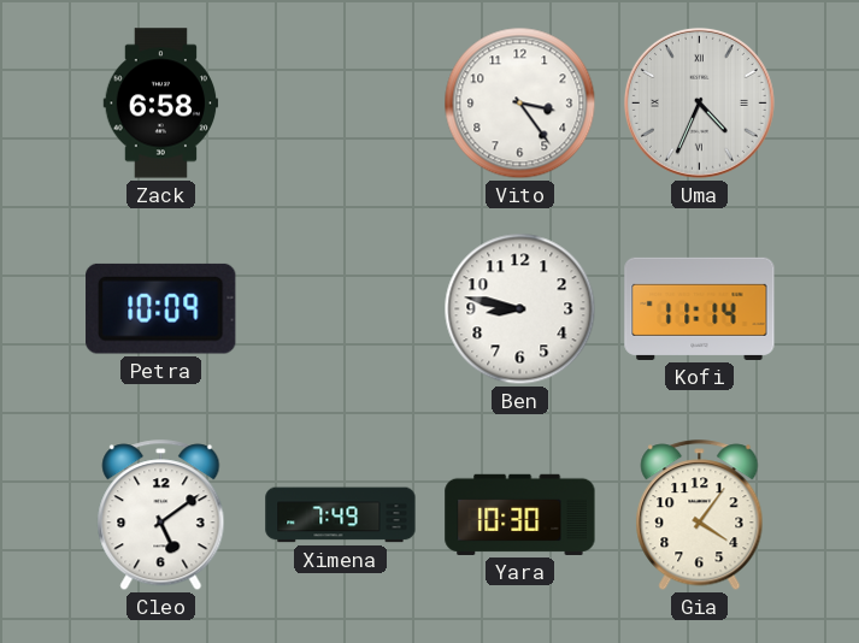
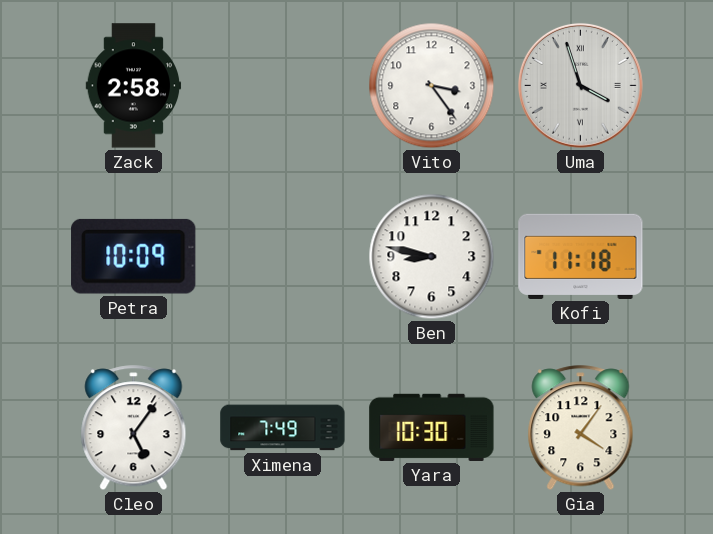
Zack: 6:58 -> 2:58 (134, 86)
Uma: 4:34 -> 3:57 (580, 85)
Kofi: 11:14 -> 11:18 (581, 256)
Cleo: 5:09 -> 5:06 (134, 428)
